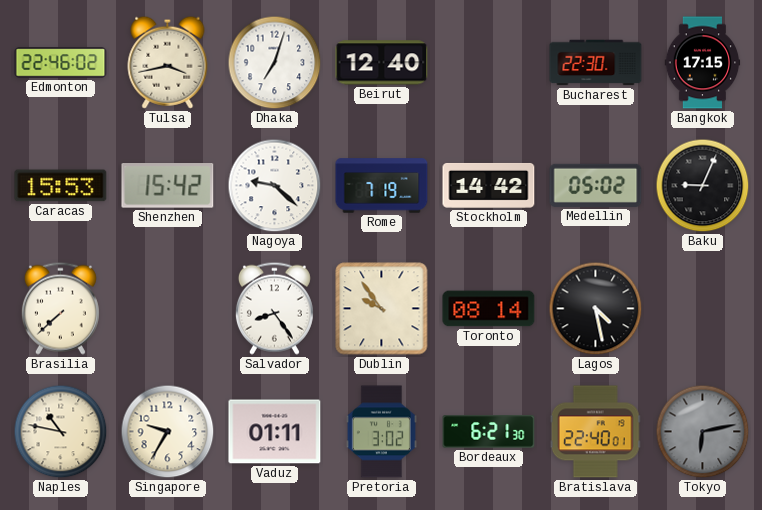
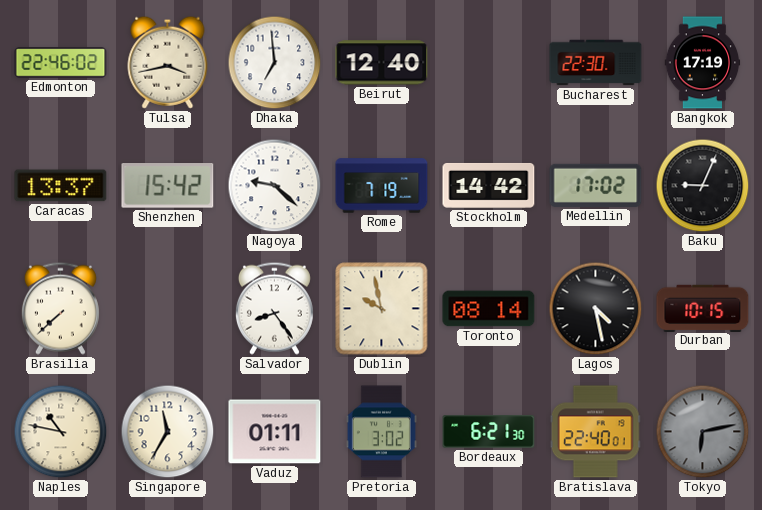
Dhaka: 7:03 -> 6:59 (275, 63)
Bangkok: 17:15 -> 17:19 (703, 63)
Caracas: 15:53 -> 13:37 (61, 186)
Medellin: 05:02 -> 17:02 (596, 185)
Dublin: 9:54 -> 9:58 (382, 309)
Durban: none -> 10:15 (703, 308)
Singapore: 9:35 -> 11:35 (168, 432)
